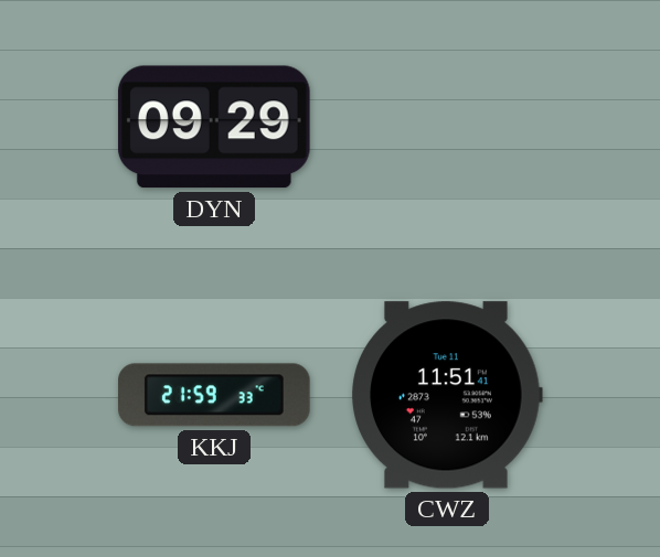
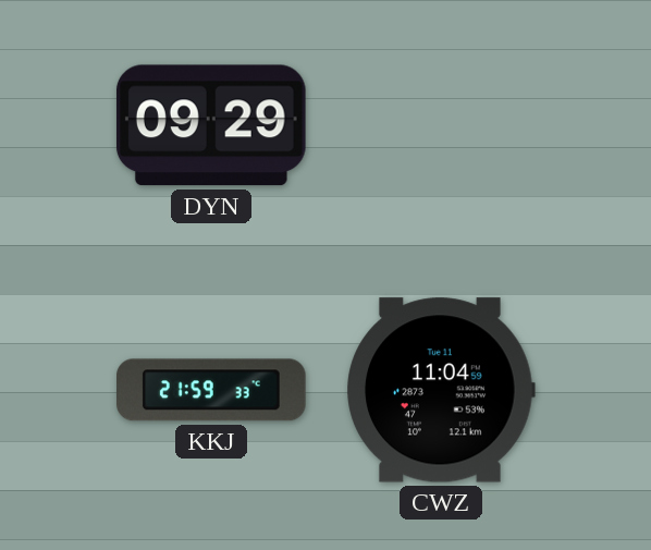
CWZ: 11:51 -> 11:04 (441, 390)
